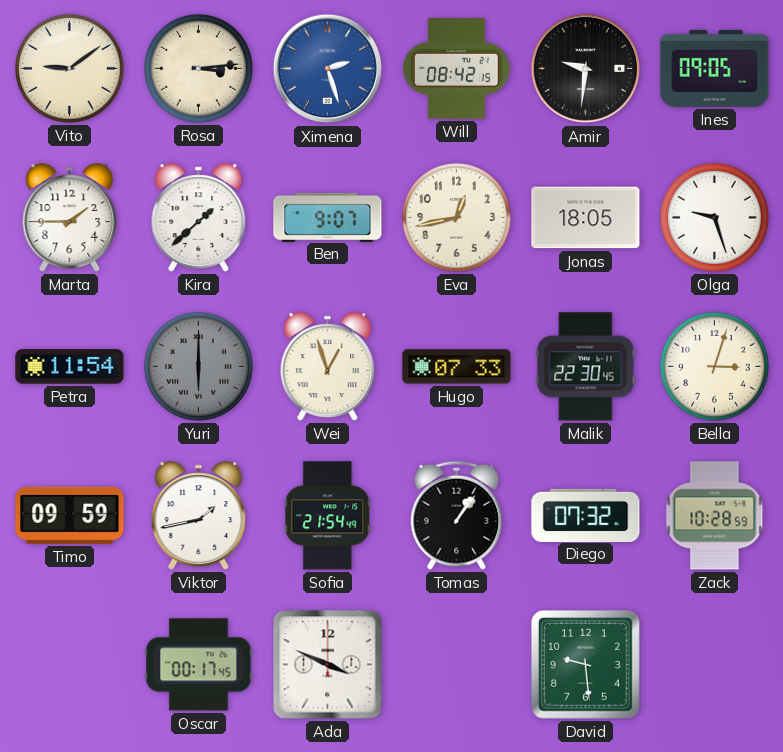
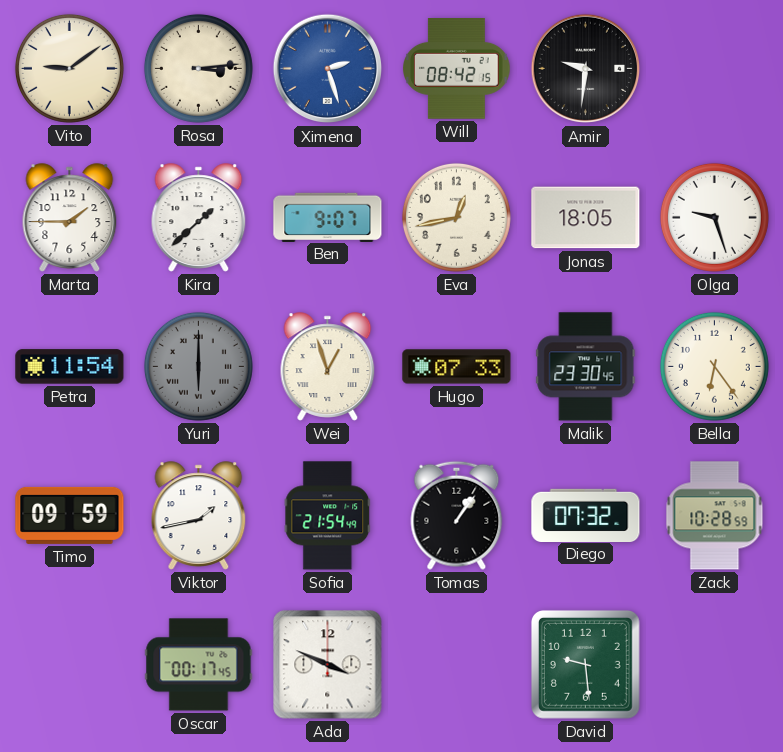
Ines: 09:05 -> none (715, 68)
Malik: 22:30 -> 23:30 (586, 367)
Bella: 3:03 -> 6:24 (714, 366)
